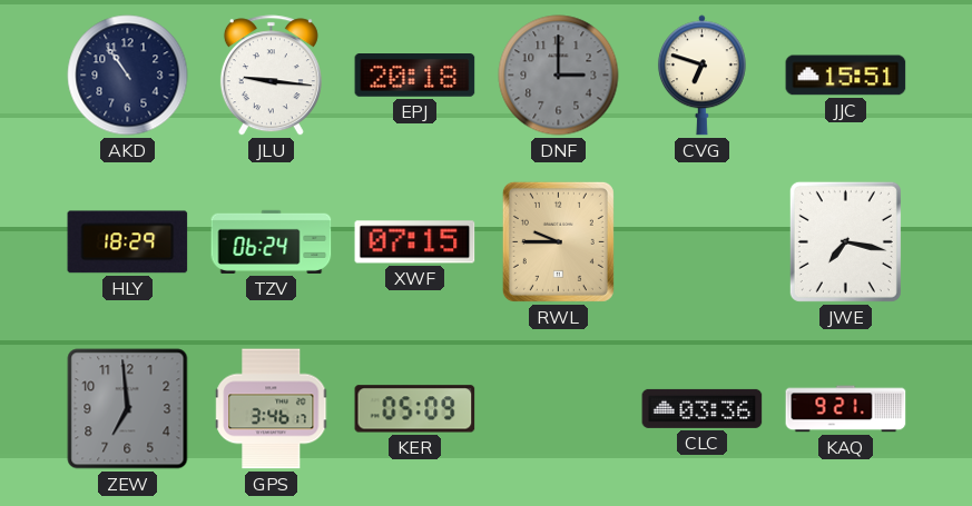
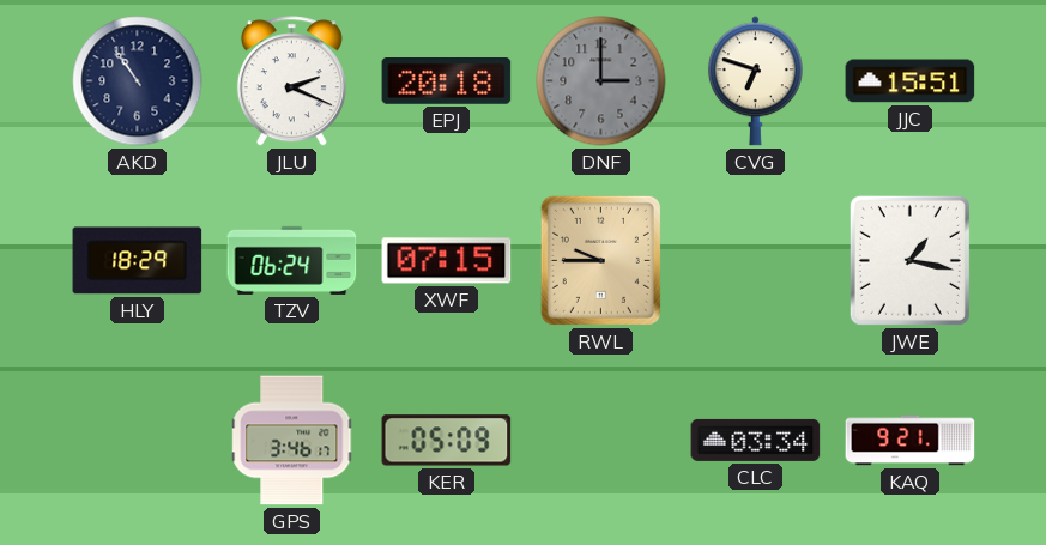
JLU: 9:16 -> 2:19 (291, 81)
JWE: 7:17 -> 1:17 (909, 260)
ZEW: 6:59 -> none (128, 409)
CLC: 03:36 -> 03:34 (756, 440)
